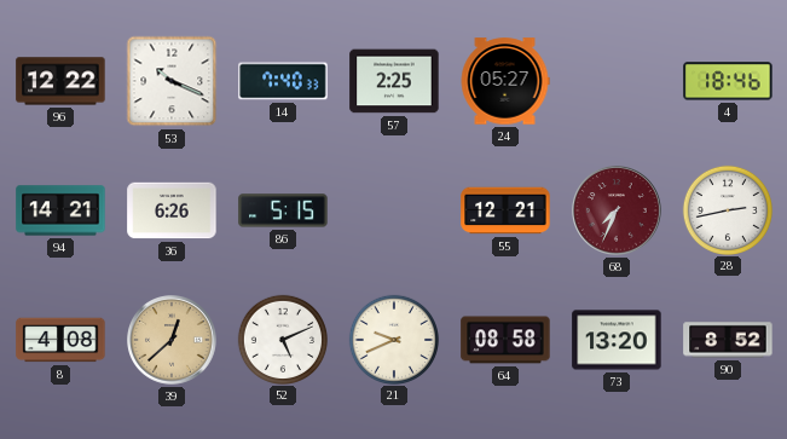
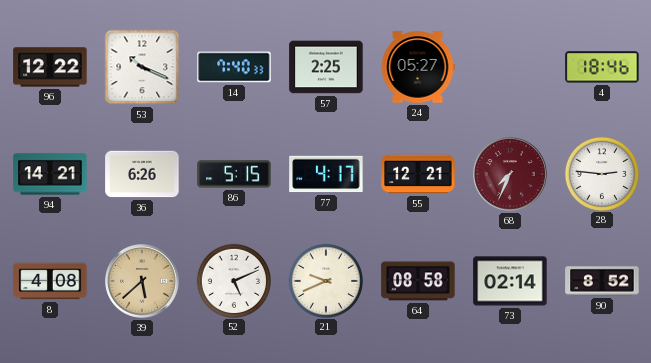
77: none -> 4:17 (326, 174)
28: 2:43 -> 2:46 (601, 173)
39: 12:38 -> 5:38 (142, 281)
73: 13:20 -> 02:14 (510, 281)
